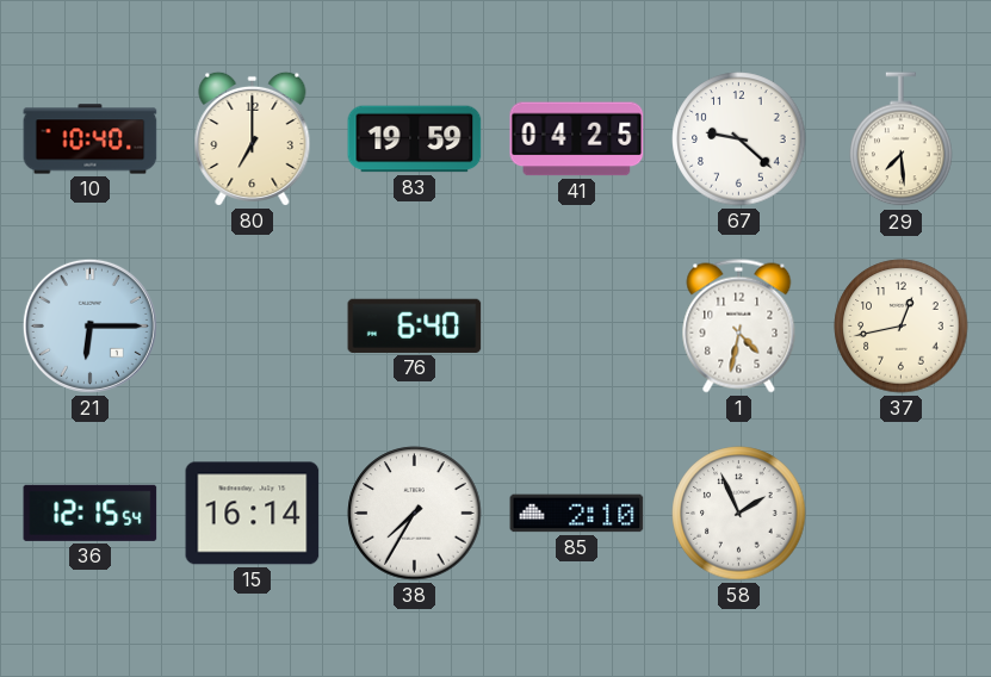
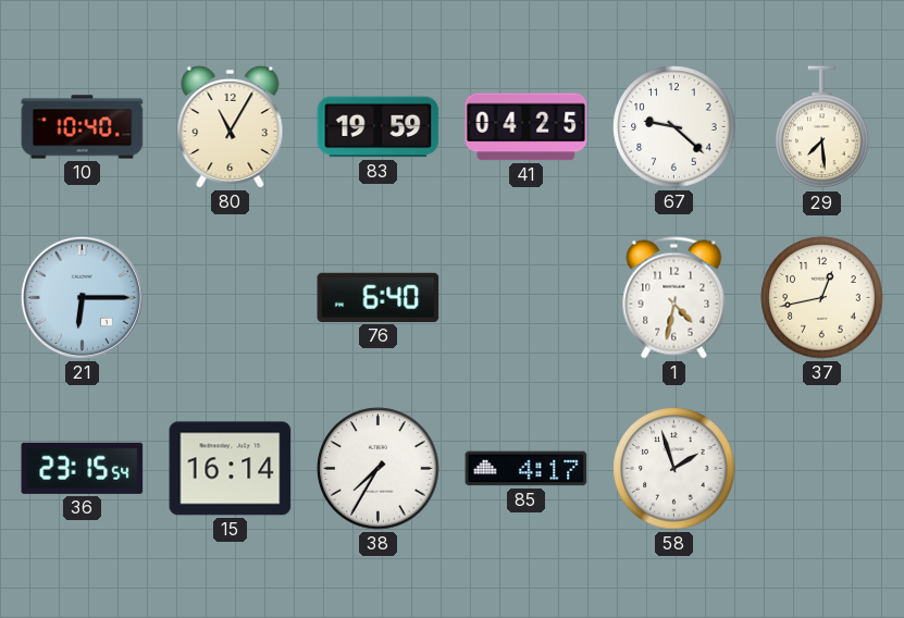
80: 7:00 -> 11:05 (231, 126)
36: 12:15 -> 23:15 (83, 468)
85: 2:10 -> 4:17 (527, 469)
58: 1:56 -> 1:57 (674, 469)
